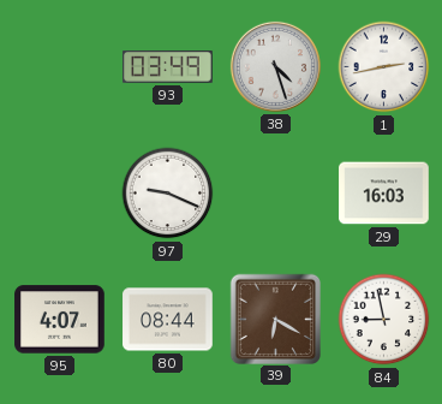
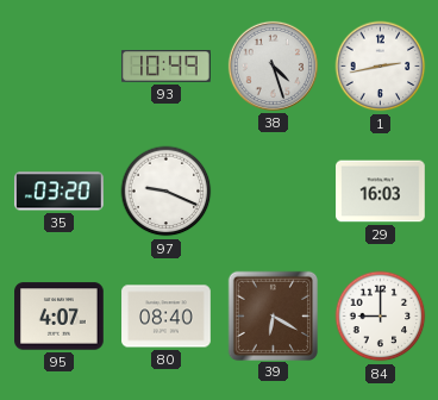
93: 03:49 -> 10:49 (167, 67)
35: none -> 03:20 (60, 192)
80: 08:44 -> 08:40 (167, 317)
84: 8:58 -> 9:00 (381, 317)
